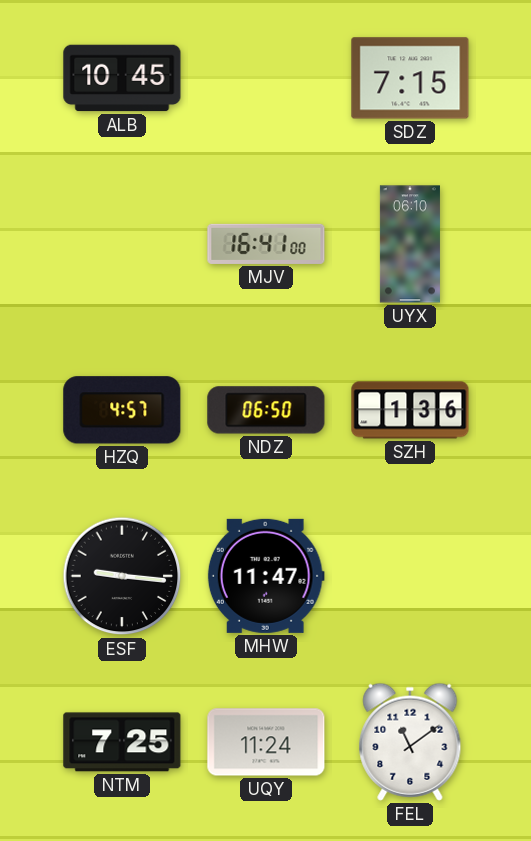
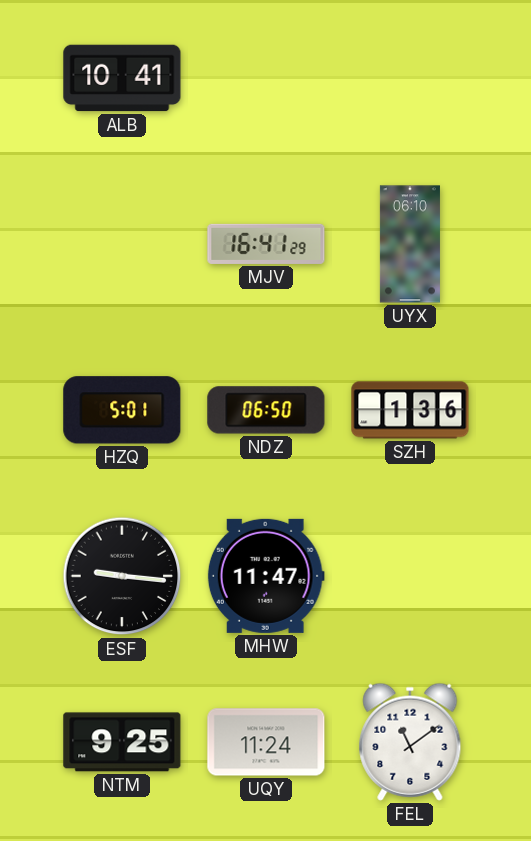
ALB: 10:45 -> 10:41 (122, 78)
SDZ: 7:15 -> none (410, 78)
MJV: 16:41:00 -> 16:41:29 (266, 244)
HZQ: 4:57 -> 5:01 (122, 410)
NTM: 7:25 -> 9:25 (122, 742)
